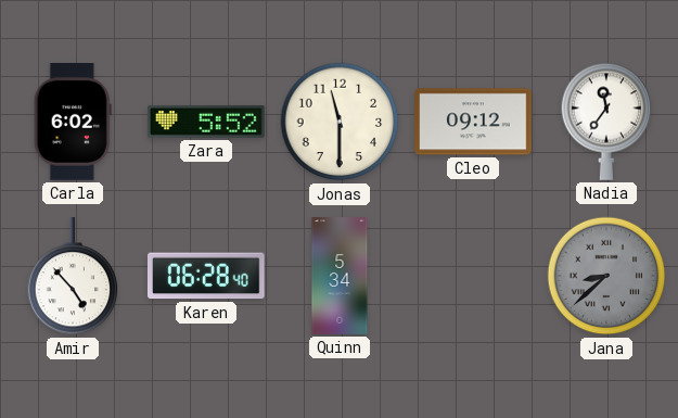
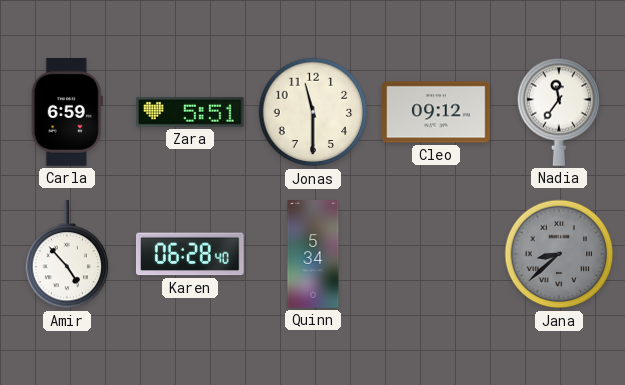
Carla: 6:02 -> 6:59 (67, 112)
Zara: 5:52 -> 5:51 (191, 112)
